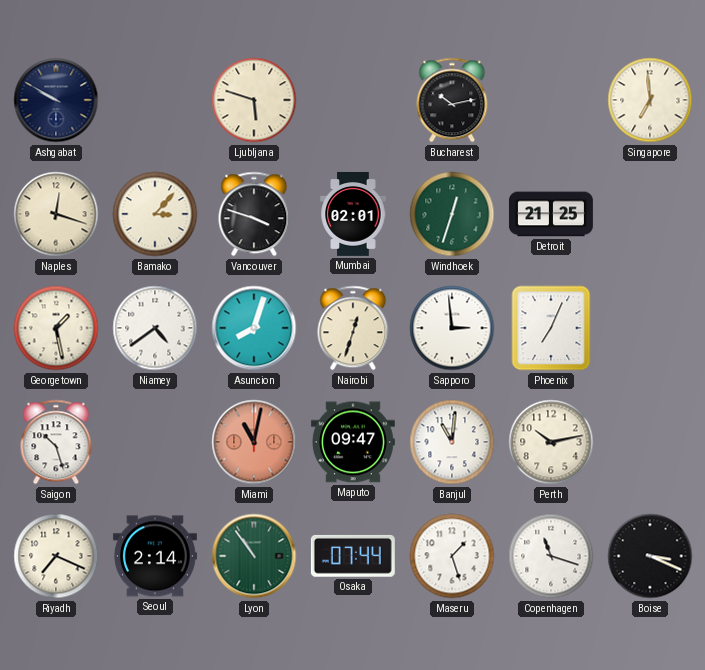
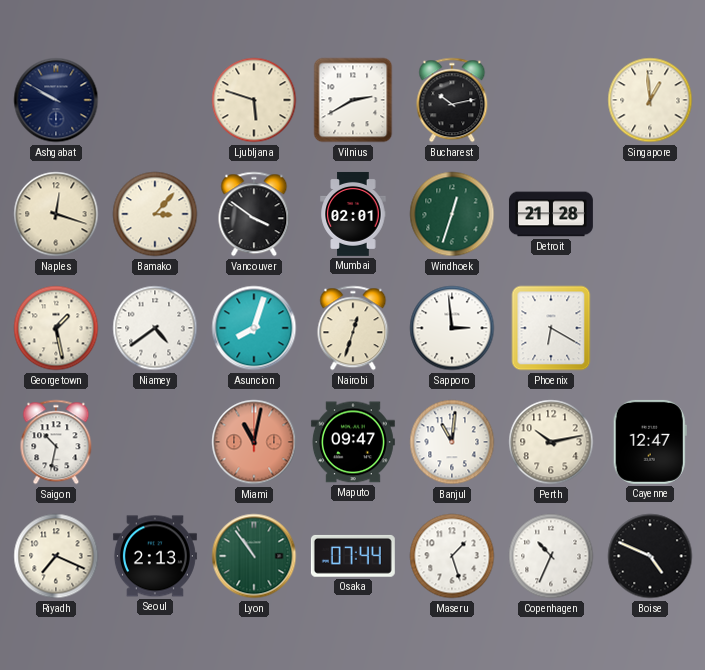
Vilnius: none -> 2:40 (353, 100)
Singapore: 6:59 -> 12:59 (650, 100)
Vancouver: 3:48 -> 3:51 (254, 214)
Detroit: 21:25 -> 21:28 (551, 214)
Phoenix: 7:04 -> 6:20 (551, 328)
Saigon: 10:27 -> 10:32 (56, 442)
Cayenne: none -> 12:47 (650, 442)
Seoul: 2:14 -> 2:13 (155, 556)
Copenhagen: 11:18 -> 10:34 (551, 556)
Boise: 3:19 -> 4:49 (650, 556)
